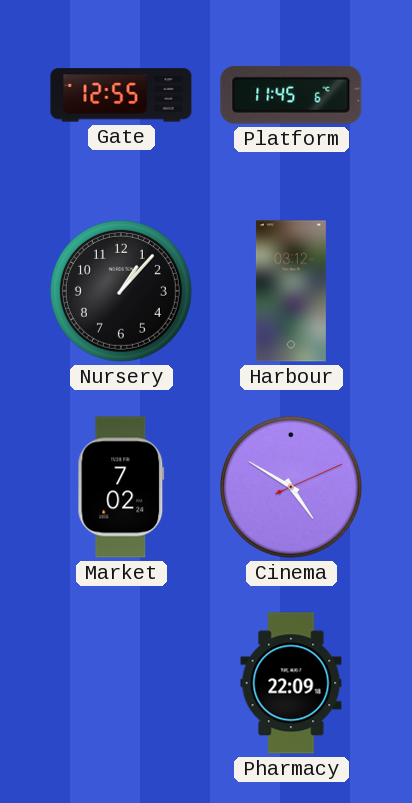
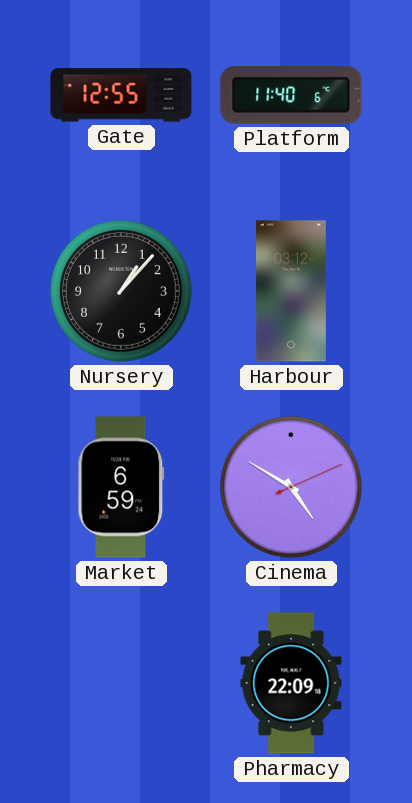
Platform: 11:45 -> 11:40 (291, 95)
Market: 7:02 -> 6:59 (121, 487)
